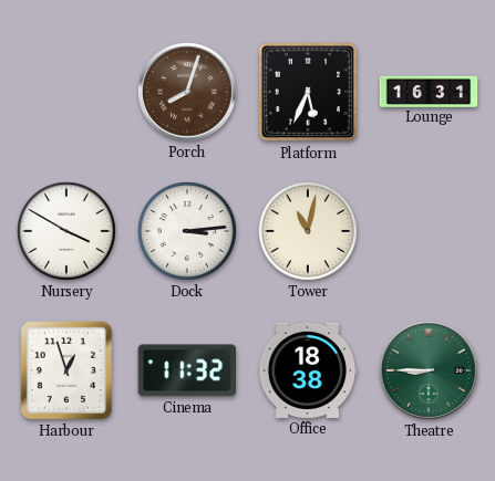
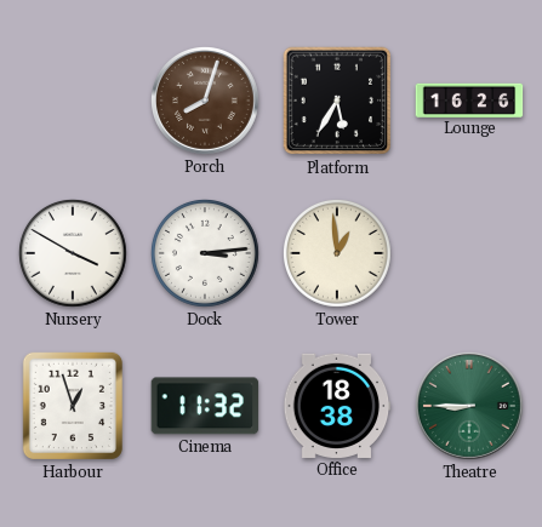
Platform: 5:34 -> 5:35 (337, 101)
Lounge: 16:31 -> 16:26 (469, 99)
Tower: 11:02 -> 12:59 (338, 254)
